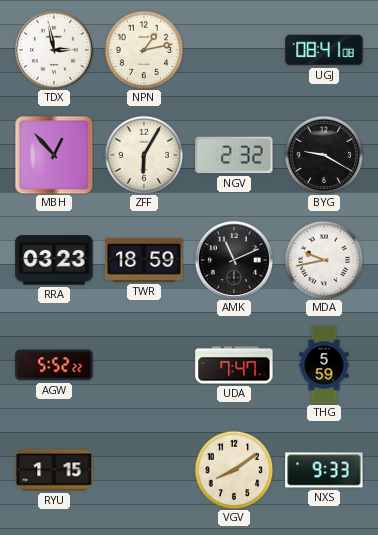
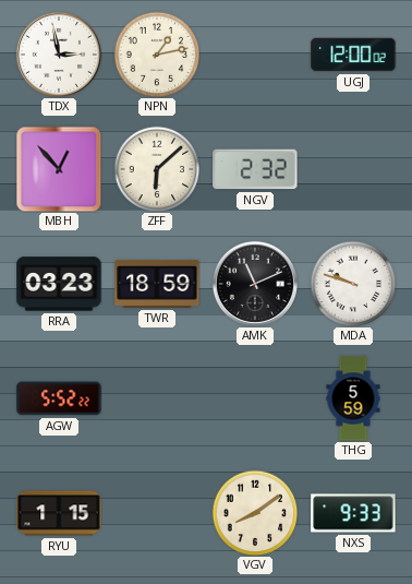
UGJ: 08:41 -> 12:00 (353, 55)
ZFF: 6:05 -> 6:08 (157, 169)
BYG: 9:20 -> none (324, 155)
MDA: 9:43 -> 9:48 (353, 284)
UDA: 7:47 -> none (234, 365)
